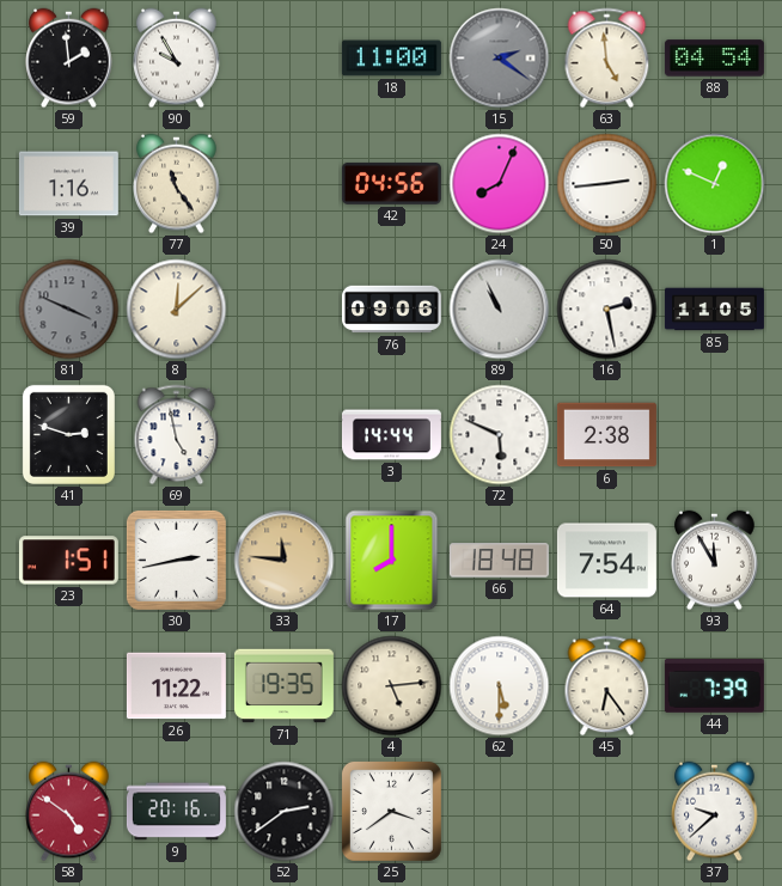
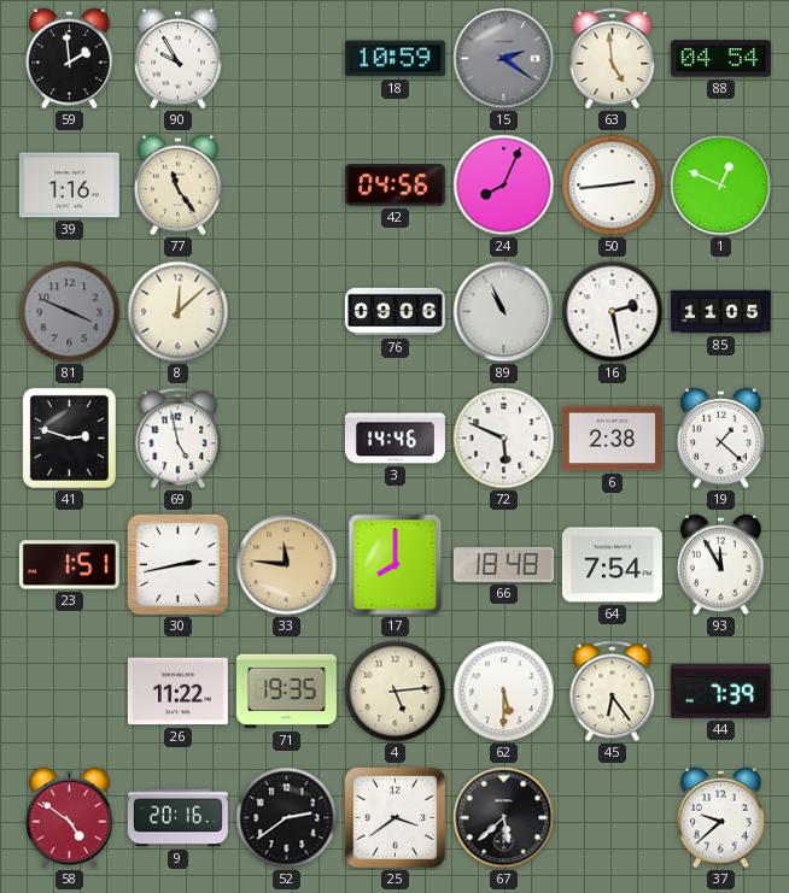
18: 11:00 -> 10:59 (394, 59)
3: 14:44 -> 14:46 (394, 439)
19: none -> 1:22 (721, 439)
67: none -> 5:38 (504, 818)
